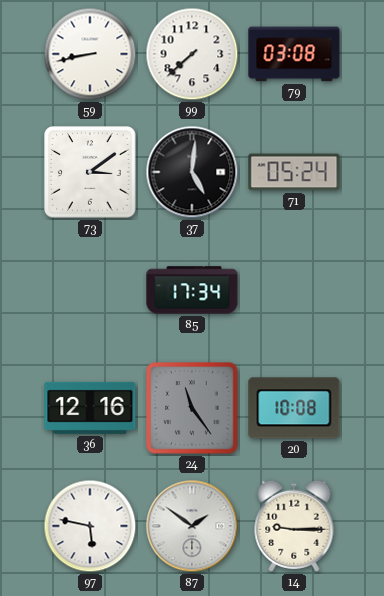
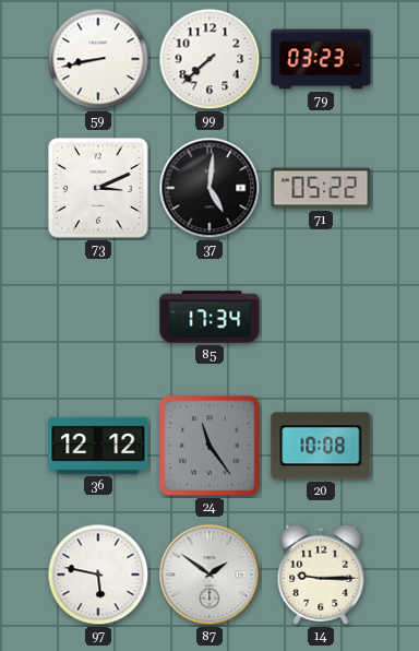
79: 03:08 -> 03:23 (321, 59)
73: 3:09 -> 3:11 (98, 188)
71: 05:24 -> 05:22 (321, 188)
36: 12:16 -> 12:12 (98, 446)
